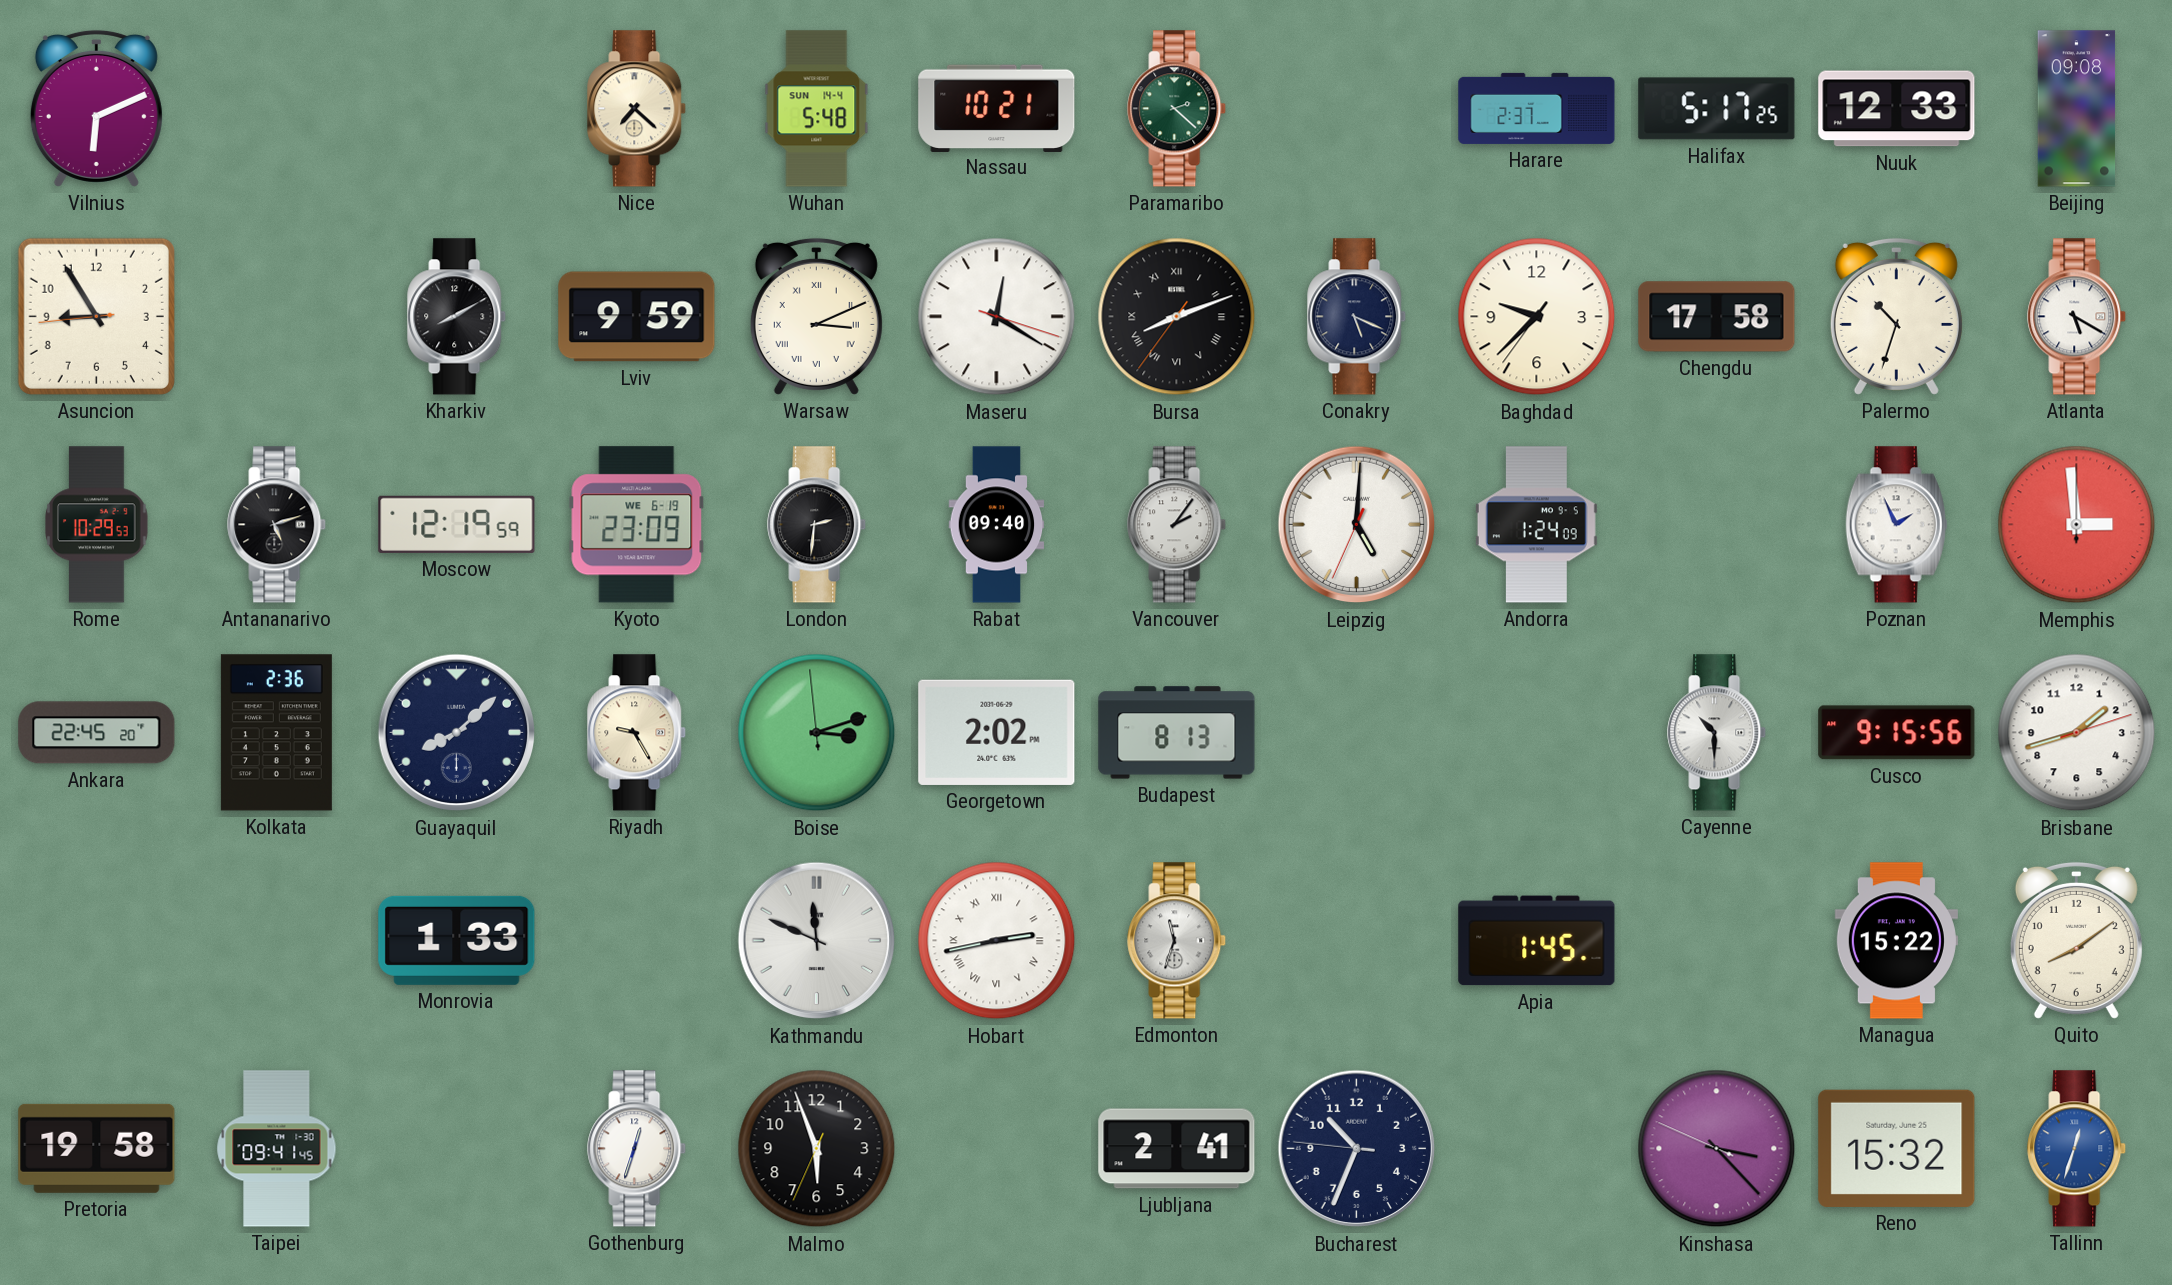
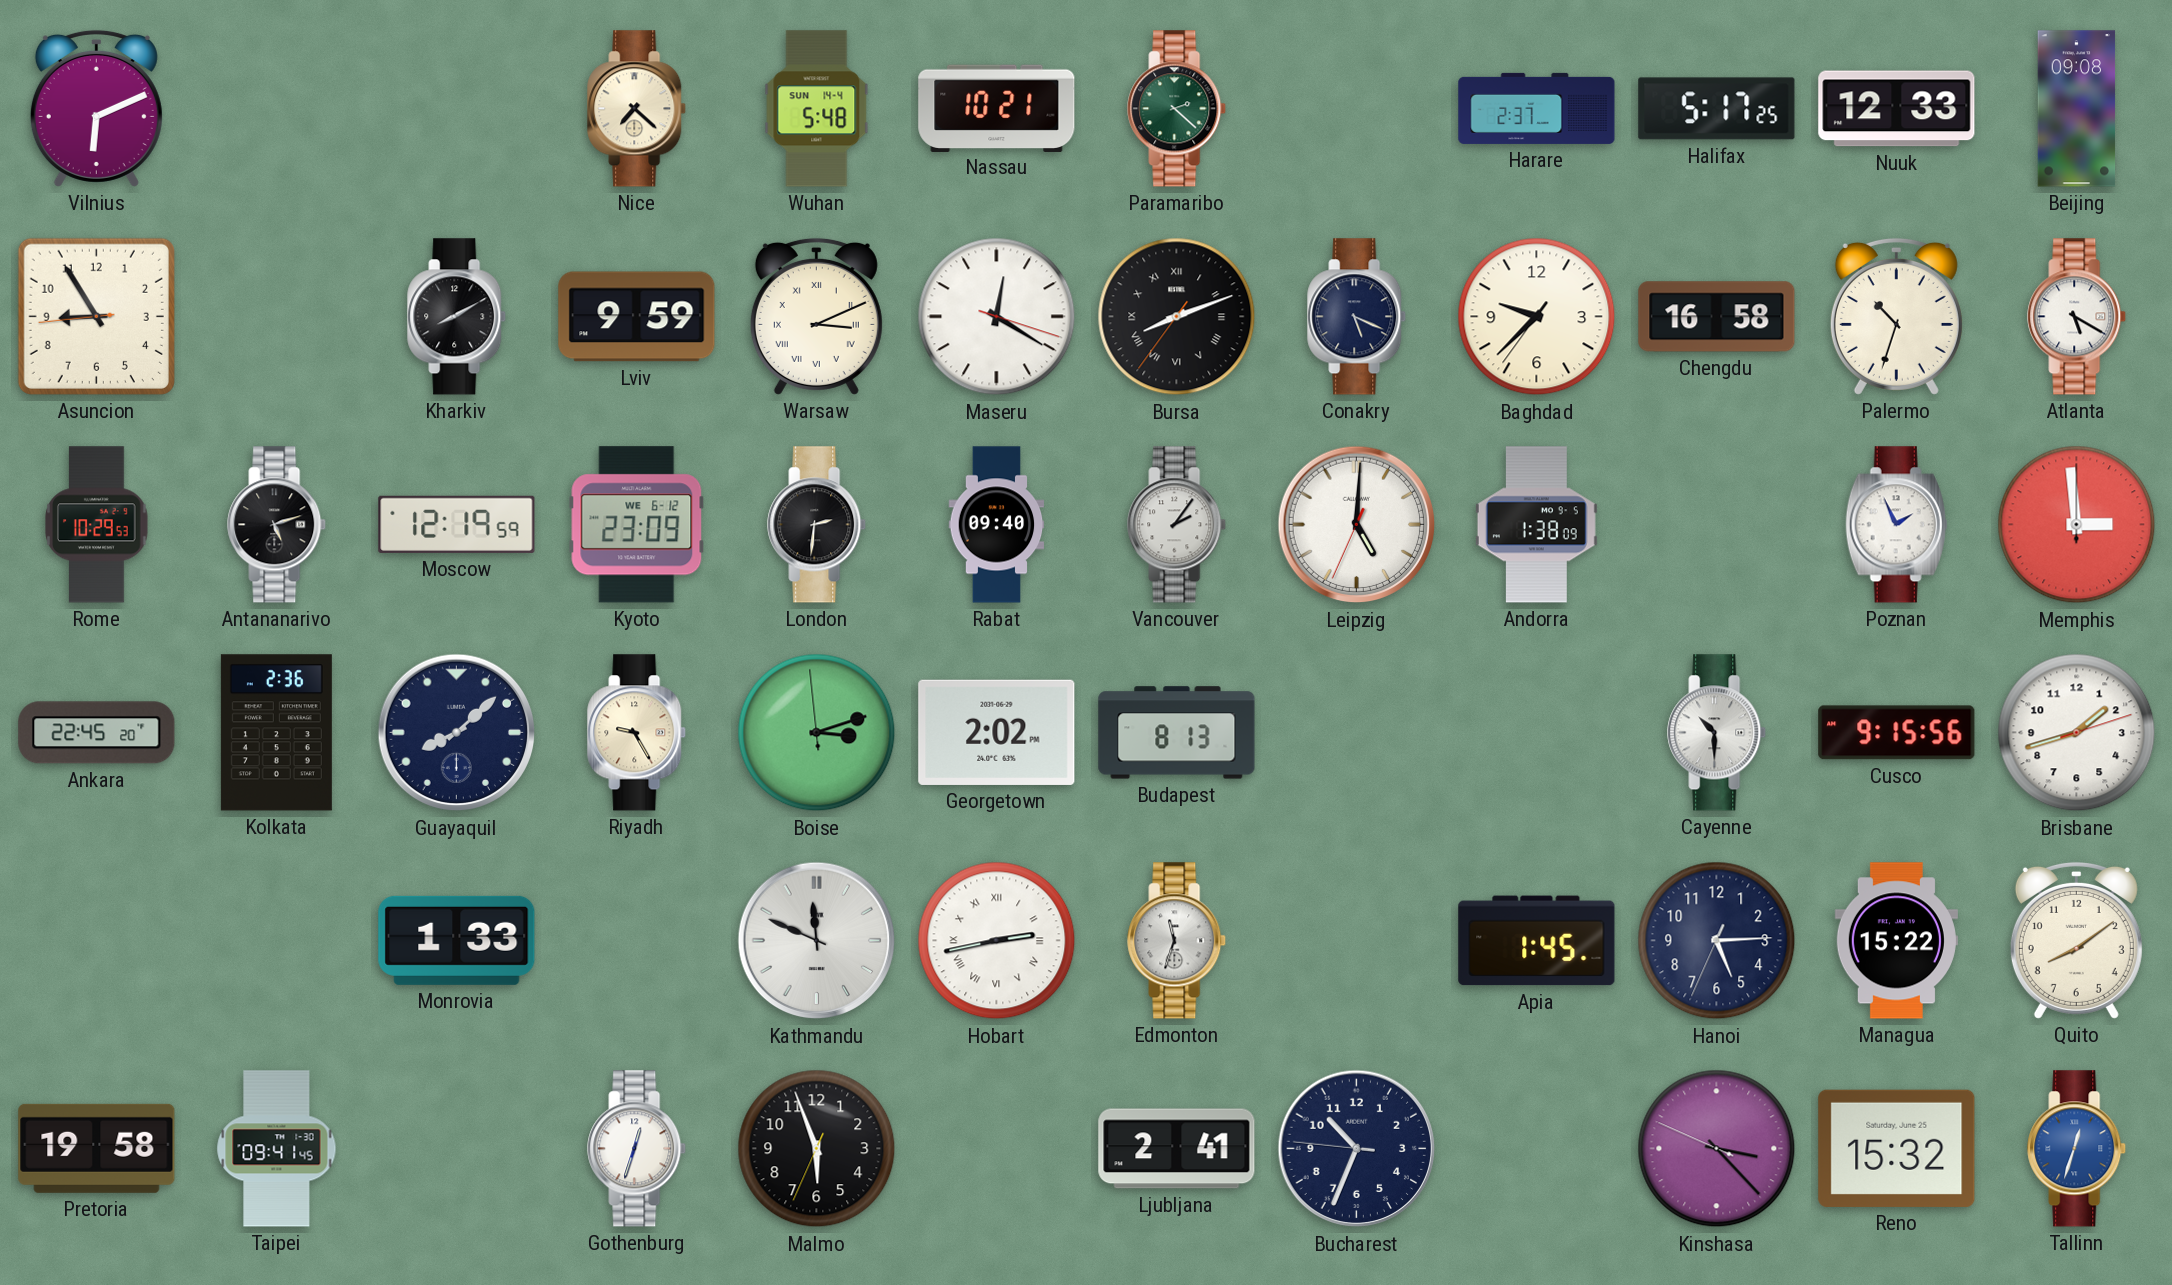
Chengdu: 17:58 -> 16:58 (1717, 317)
Kyoto date: WE 6-19 -> WE 6-12 (637, 525)
Andorra: 1:24 -> 1:38 (1536, 525)
Hanoi: none -> 5:14 (1717, 941)
